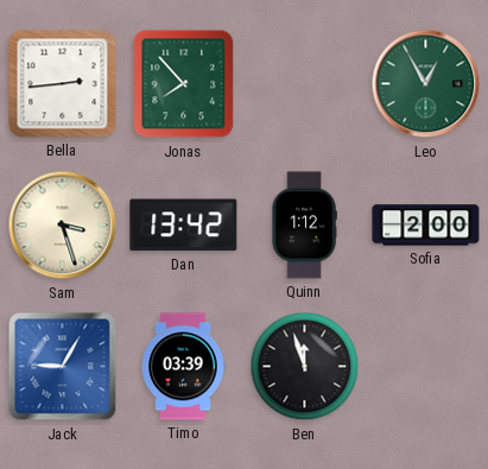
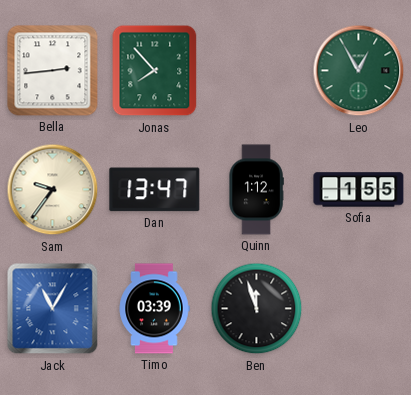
Sam: 3:27 -> 9:36 (53, 190)
Dan: 13:42 -> 13:47 (155, 190)
Sofia: 2:00 -> 1:55 (359, 190)
Jack: 9:05 -> 11:05 (53, 309)
